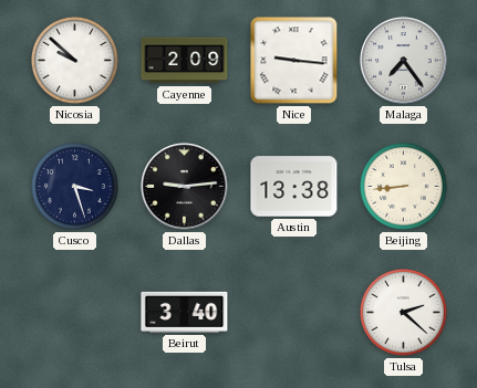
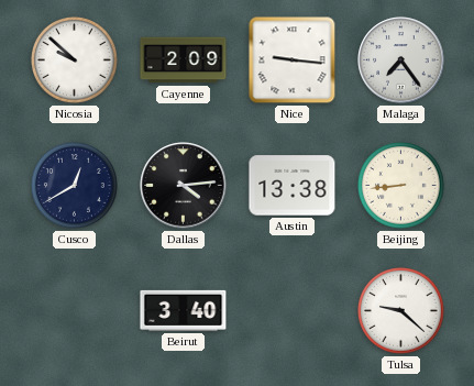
Cusco: 3:27 -> 12:40 (75, 186)
Dallas: 9:14 -> 4:14 (184, 186)
Tulsa: 2:22 -> 9:22 (401, 311)
